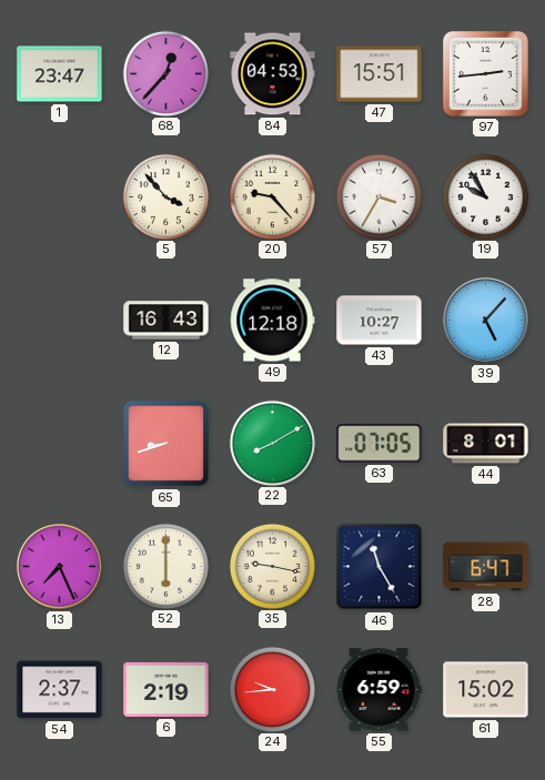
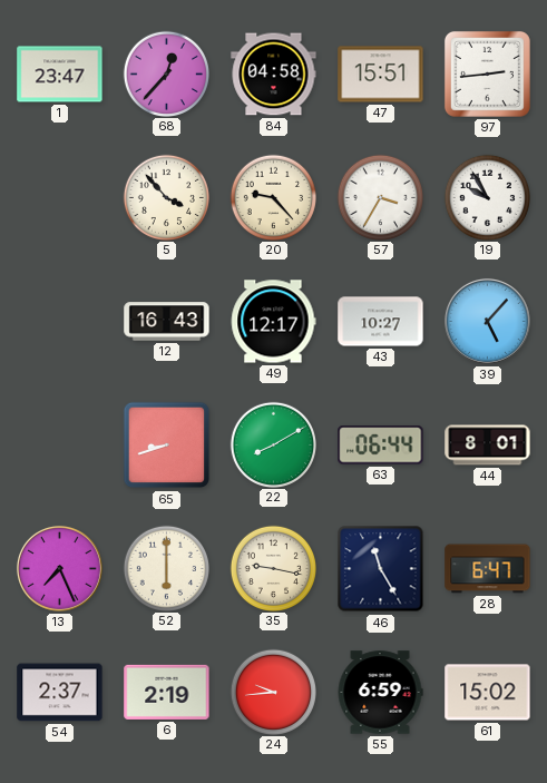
84: 04:53 -> 04:58 (274, 75)
49: 12:18 -> 12:17 (273, 322)
63: 07:05 -> 06:44 (381, 446)
